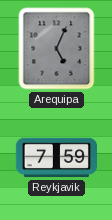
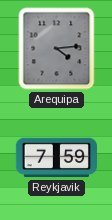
Arequipa: 5:04 -> 4:14 (57, 49)
